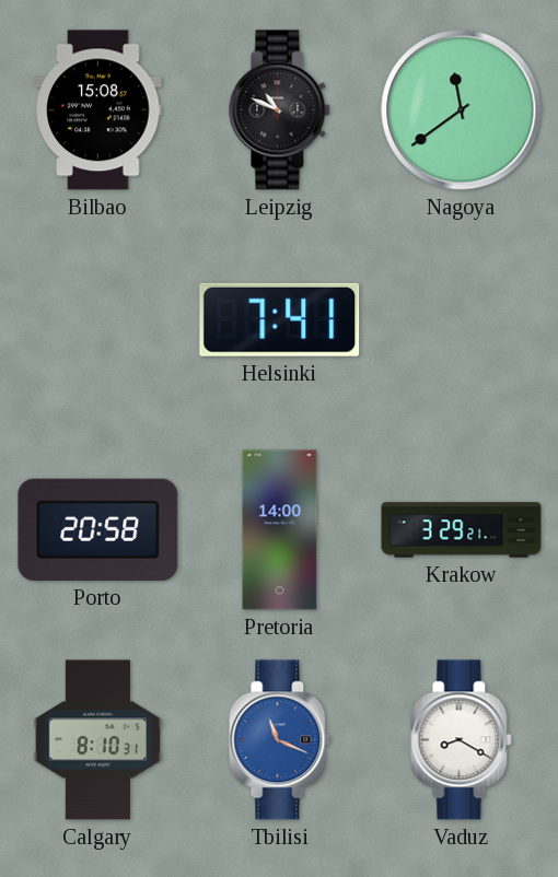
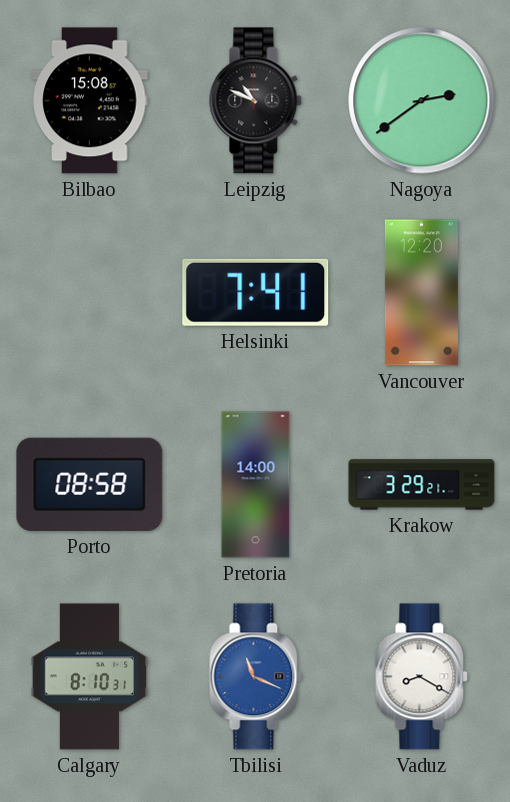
Nagoya: 11:39 -> 2:39 (422, 101)
Vancouver: none -> 12:20 (421, 293)
Porto: 20:58 -> 08:58 (90, 484)
